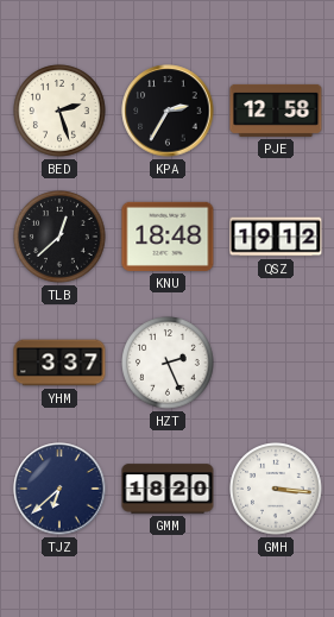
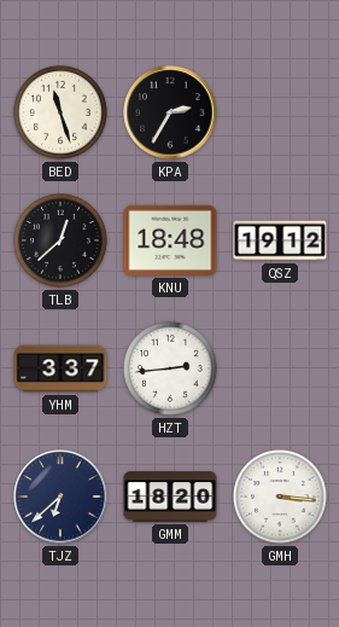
BED: 2:27 -> 11:27 (60, 112)
PJE: 12:58 -> none (276, 111)
HZT: 2:26 -> 2:44 (170, 368)
